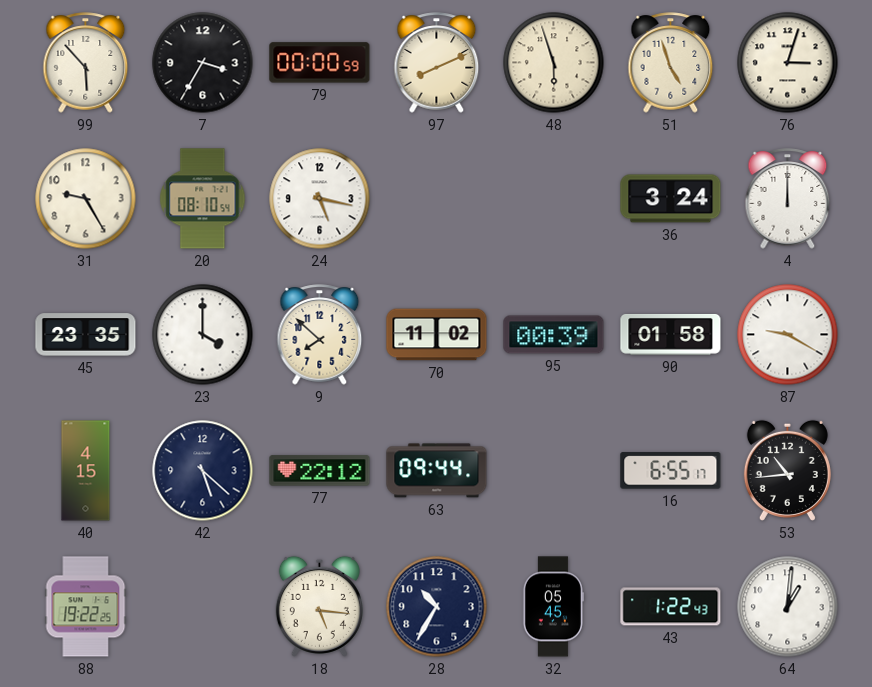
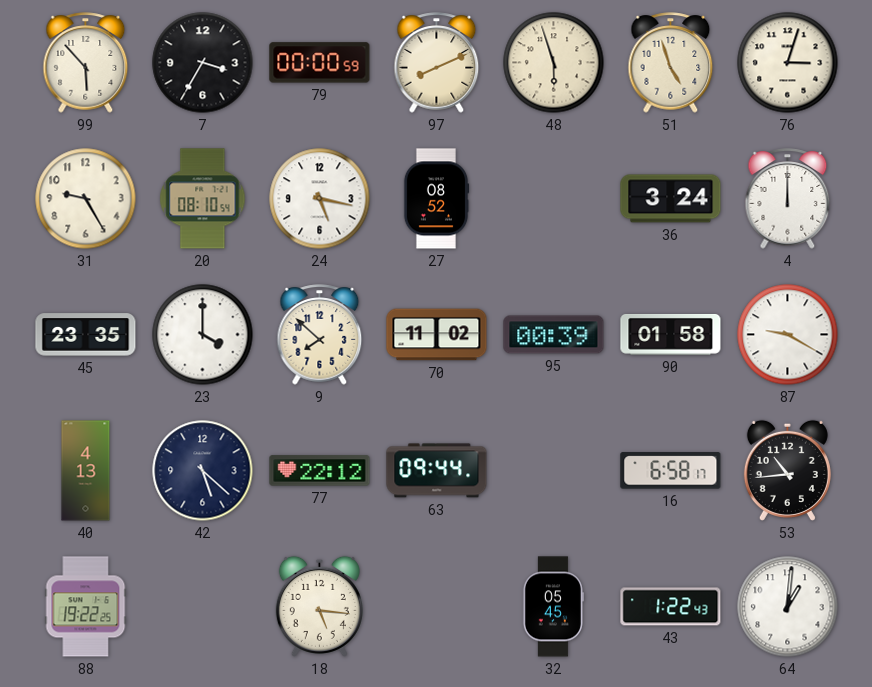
27: none -> 08:52 (436, 199)
40: 4:15 -> 4:13 (86, 471)
16: 6:55 -> 6:58 (671, 471)
28: 10:35 -> none (437, 607)
